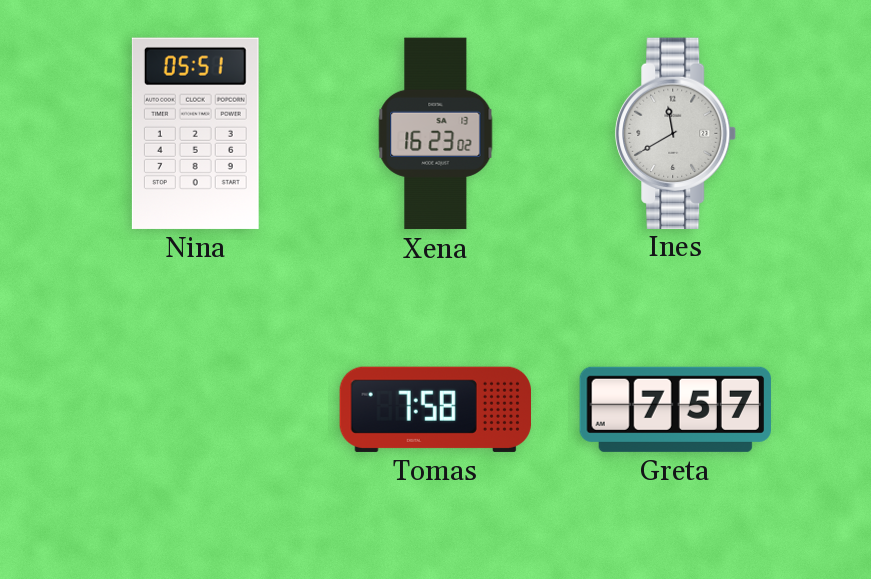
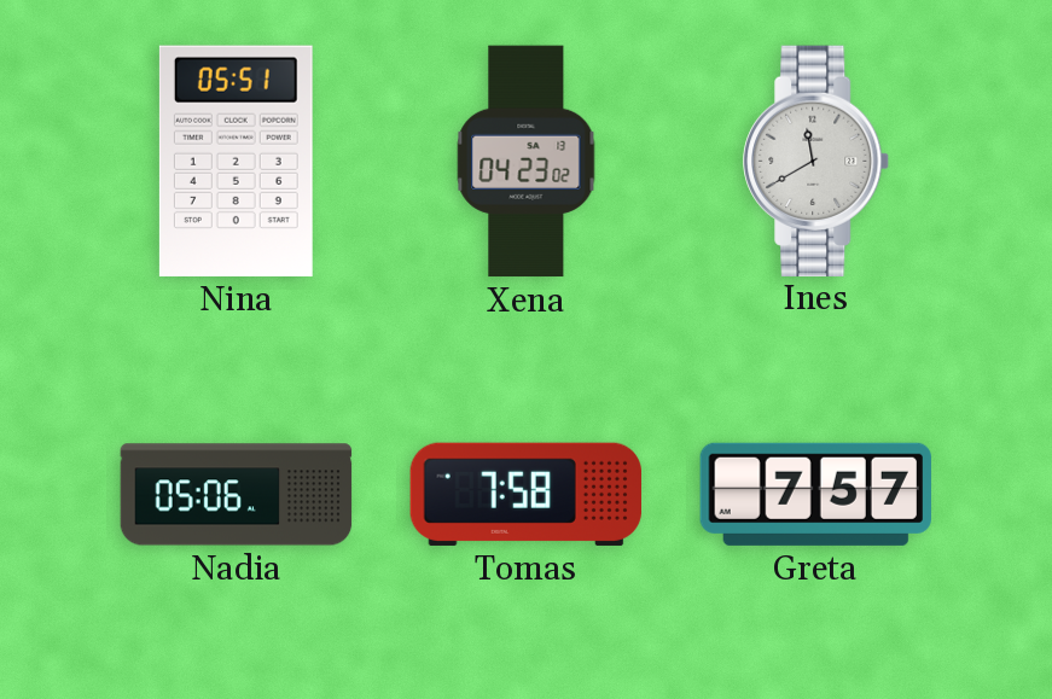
Xena: 16:23 -> 04:23 (527, 162)
Nadia: none -> 05:06 (237, 495)
